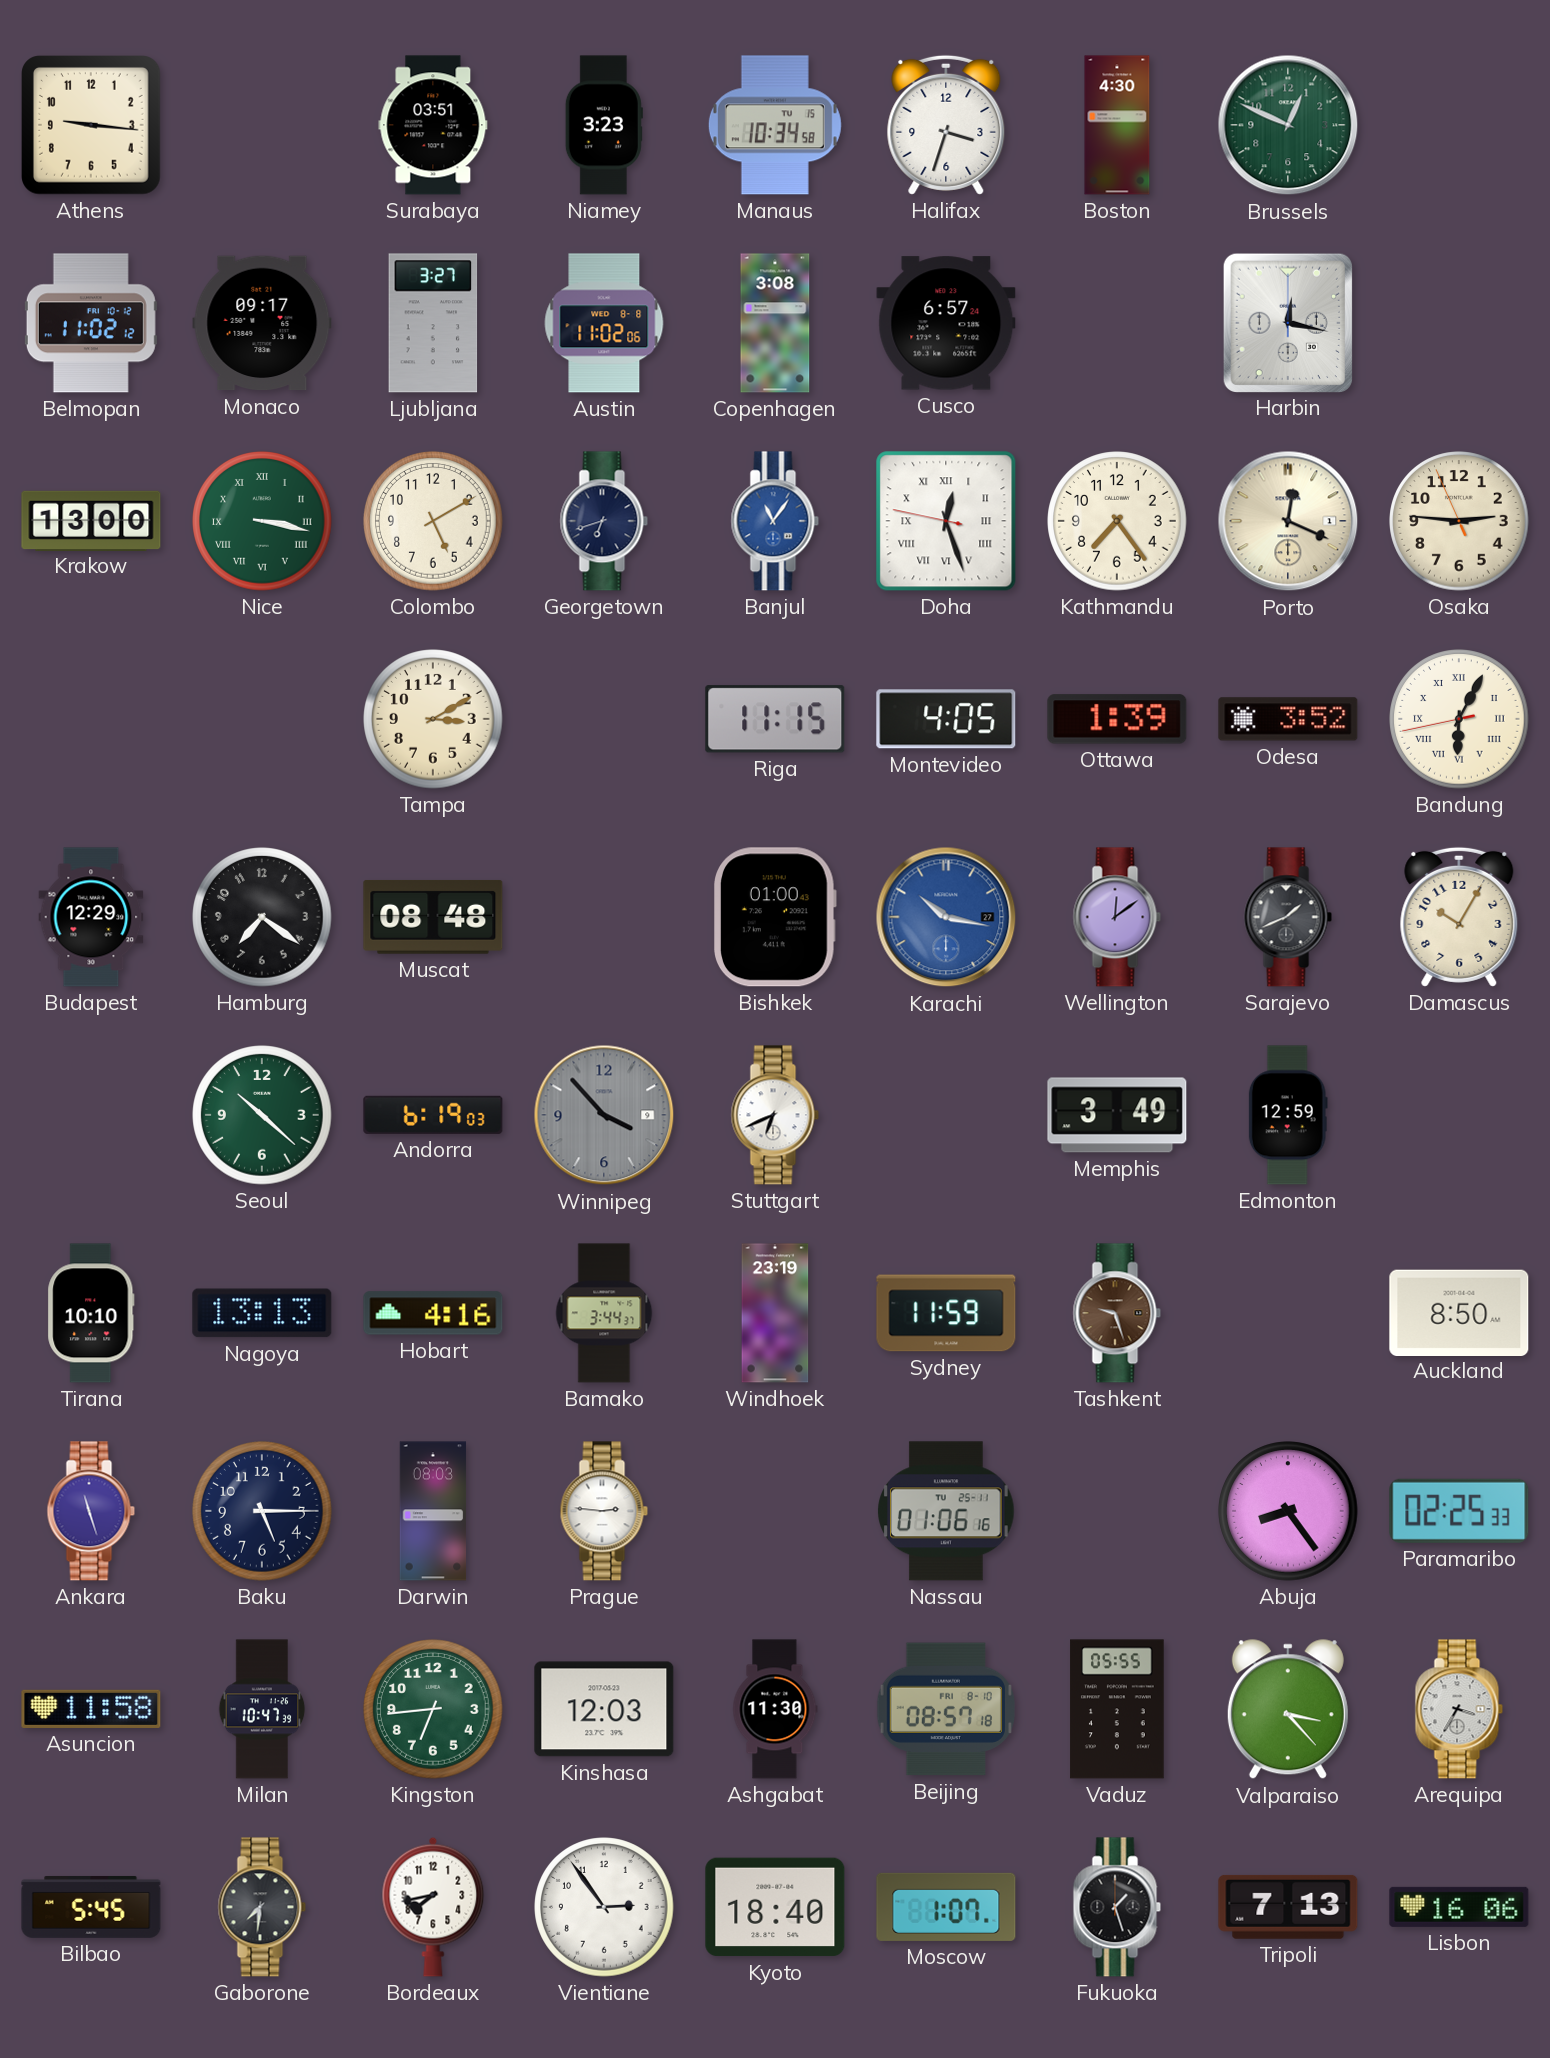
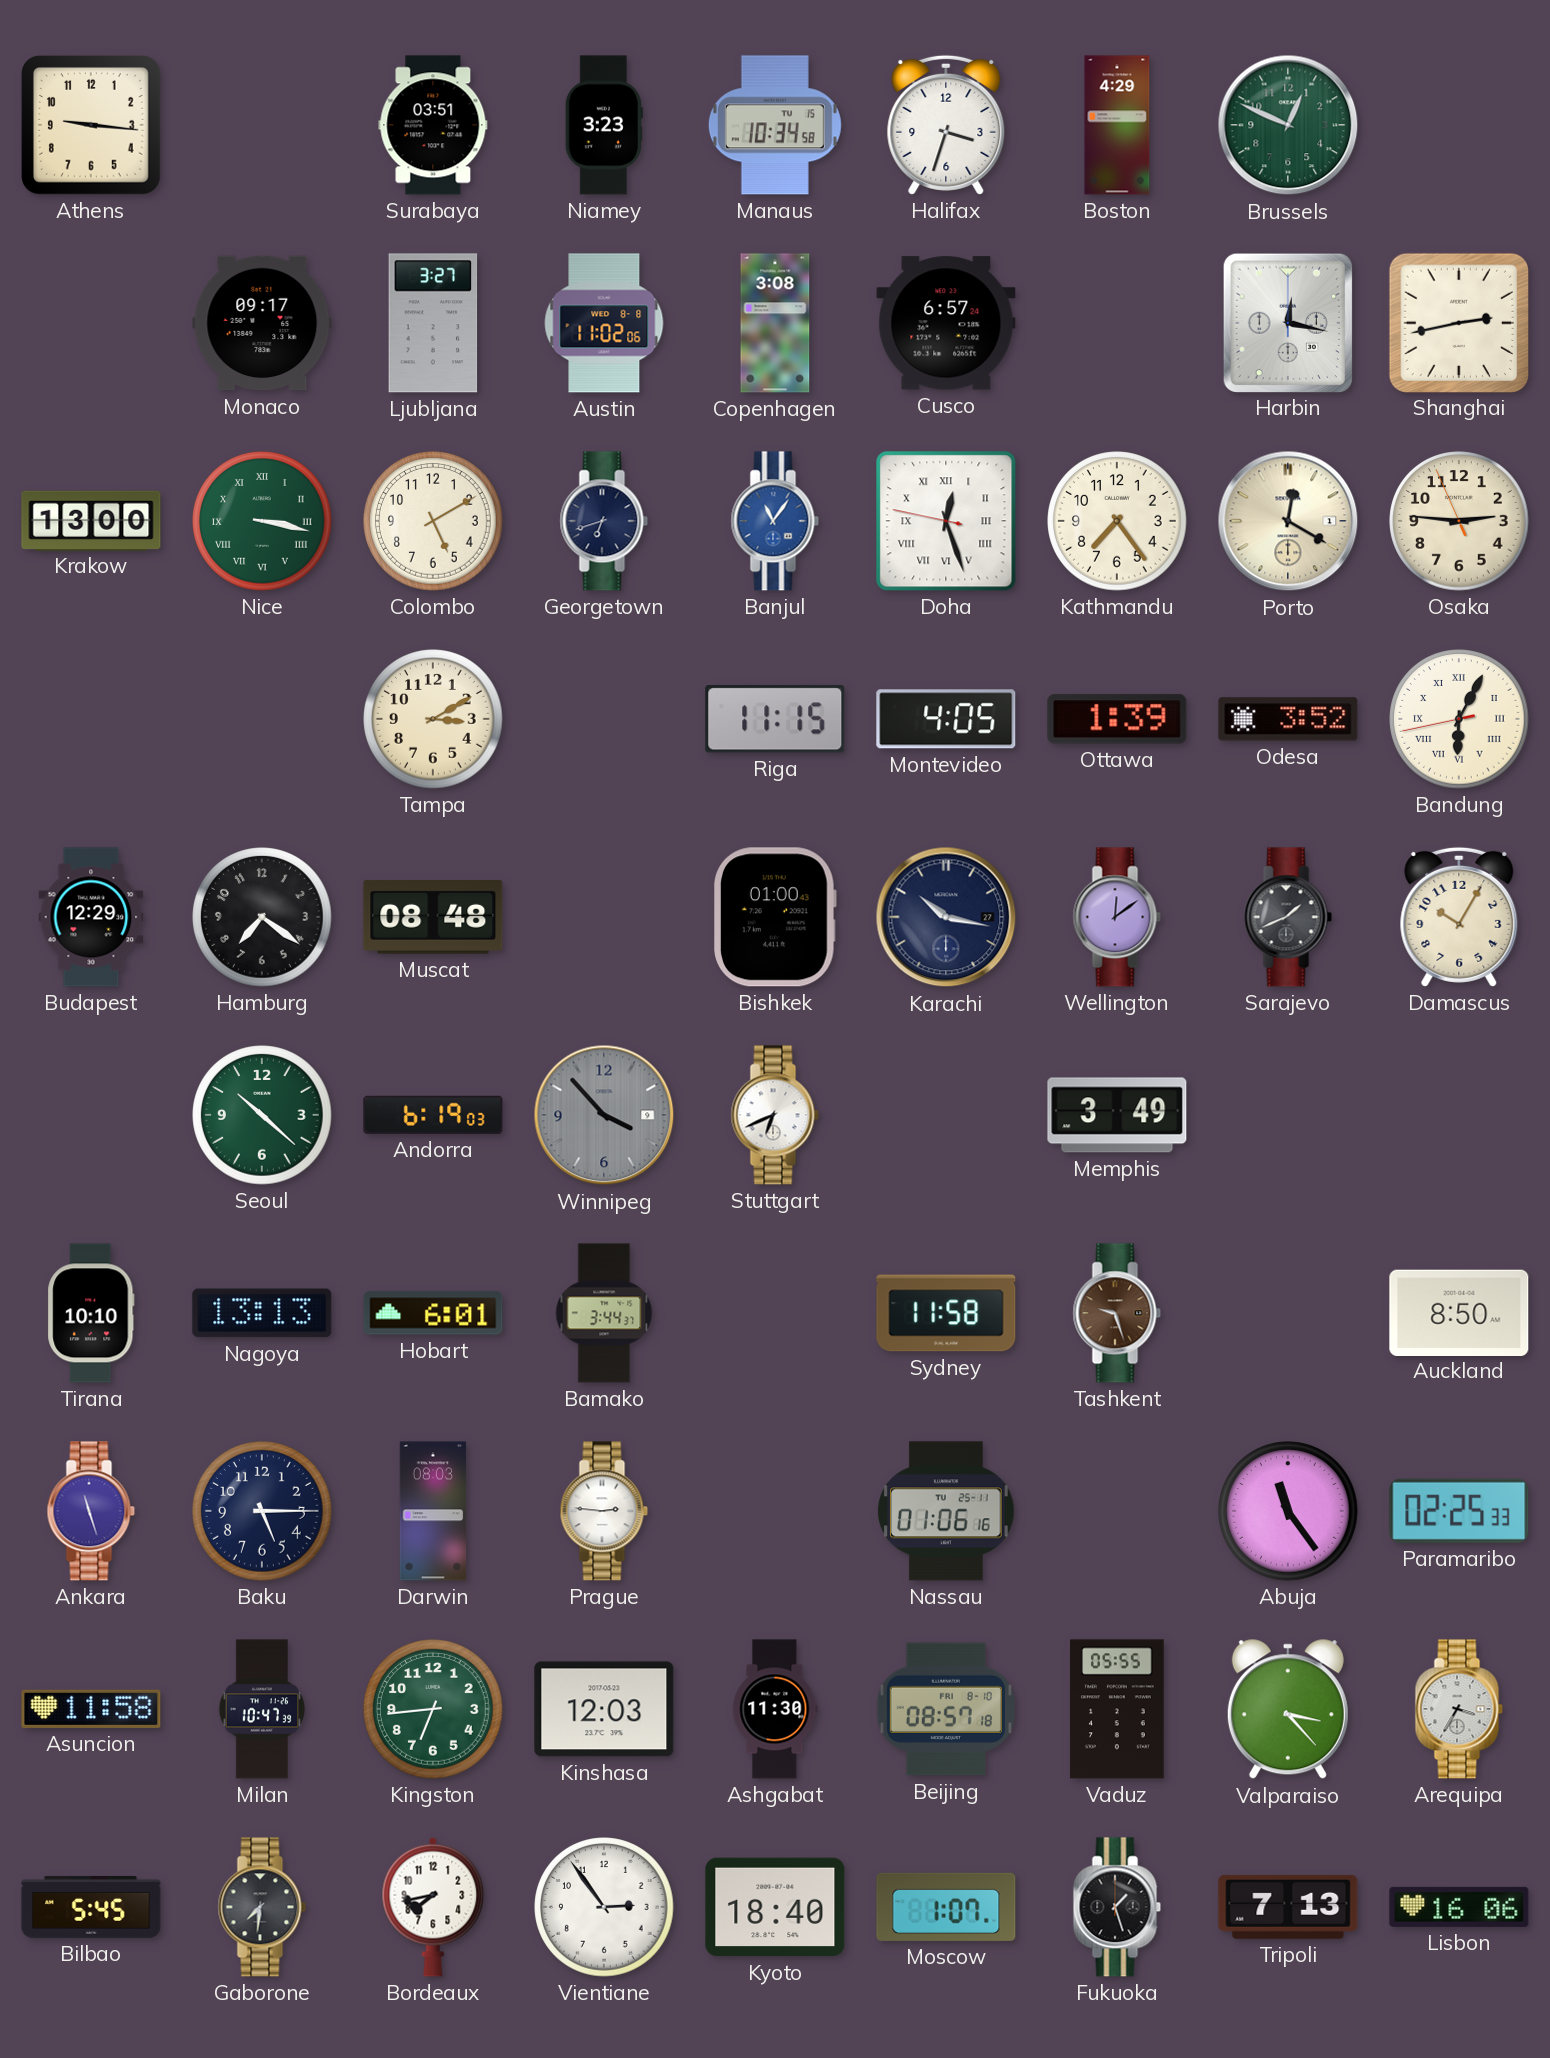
Boston: 4:30 -> 4:29 (1117, 125)
Belmopan: 11:02 -> none (91, 323)
Shanghai: none -> 2:43 (1458, 322)
Porto: 12:19 -> 12:20 (1288, 521)
Karachi dial: blue -> navy (946, 917)
Edmonton: 12:59 -> none (1288, 1115)
Hobart: 4:16 -> 6:01 (433, 1313)
Windhoek: 23:19 -> none (775, 1313)
Sydney: 11:59 -> 11:58 (946, 1313)
Abuja: 8:24 -> 11:24 (1288, 1511)
